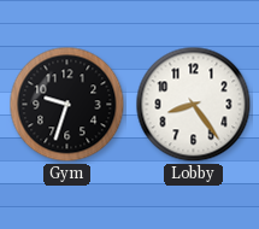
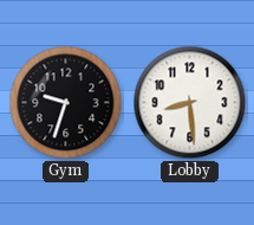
Lobby: 8:24 -> 8:29 (190, 103)
